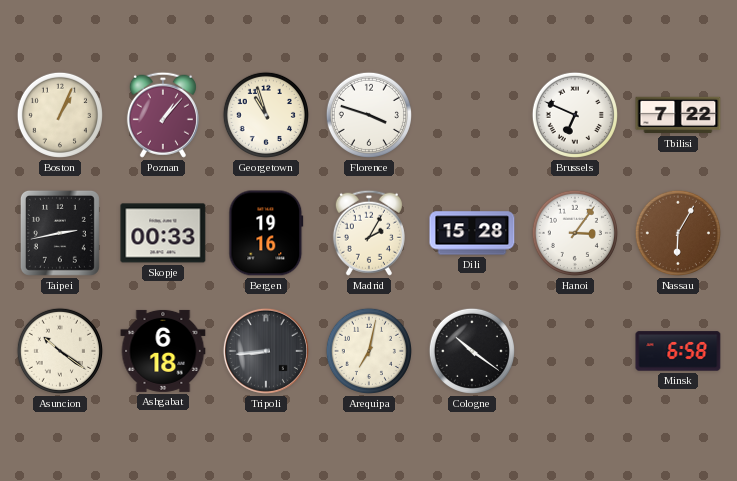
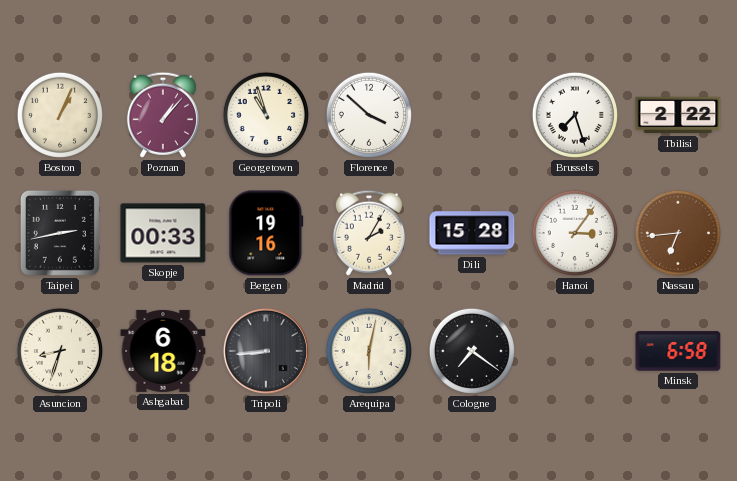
Florence: 3:48 -> 3:52 (369, 115)
Brussels: 6:49 -> 7:27 (575, 115)
Tbilisi: 7:22 -> 2:22 (678, 115)
Nassau: 6:05 -> 6:44 (678, 233)
Asuncion: 10:21 -> 8:33 (60, 351)
Arequipa: 7:02 -> 6:02 (369, 351)
Cologne: 10:21 -> 7:21 (472, 351)
